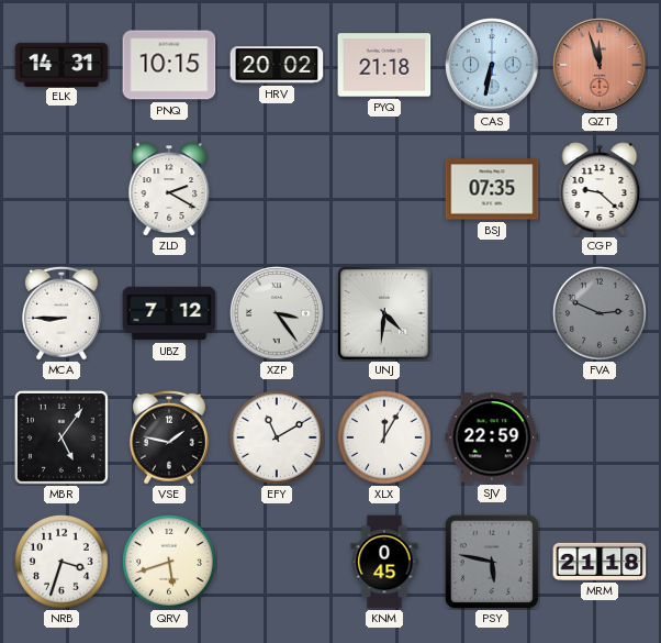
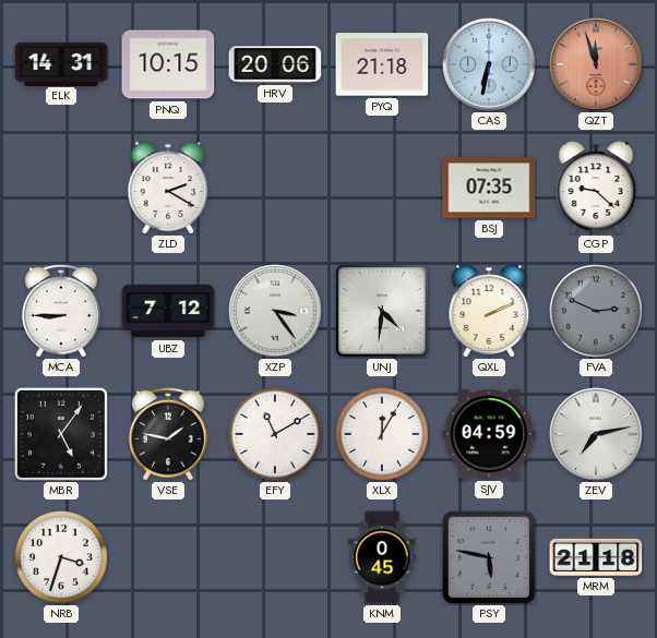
HRV: 20:02 -> 20:06 (275, 64)
QXL: none -> 2:11 (489, 311)
SJV: 22:59 -> 04:59 (489, 434)
ZEV: none -> 7:13 (596, 434)
QRV: 5:42 -> none (170, 563)
